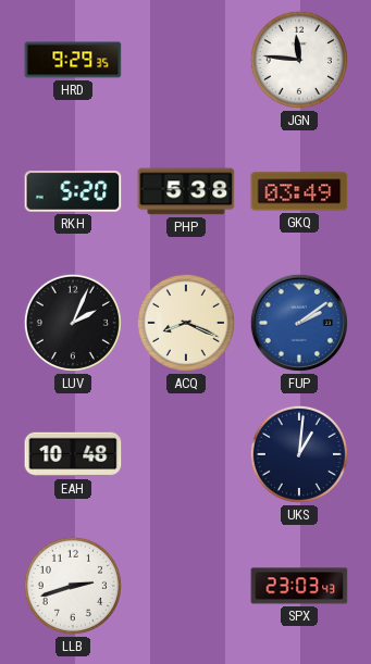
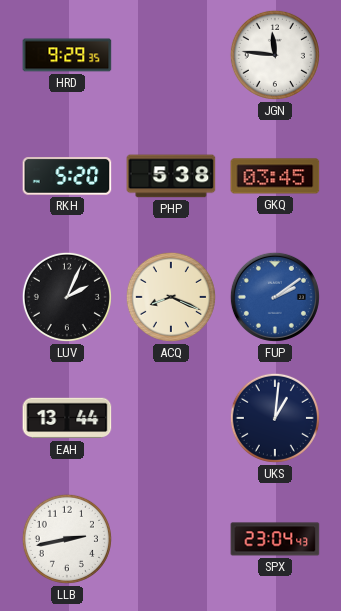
GKQ: 03:49 -> 03:45 (275, 176)
EAH: 10:48 -> 13:44 (67, 418)
LLB: 2:42 -> 2:43 (67, 539)
SPX: 23:03 -> 23:04 (275, 539)
